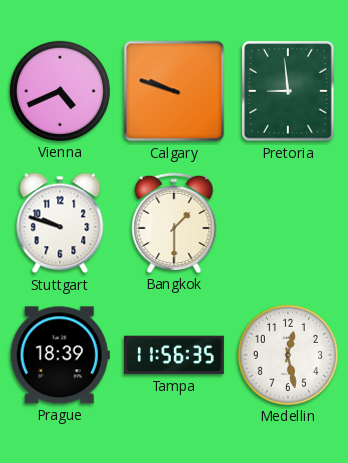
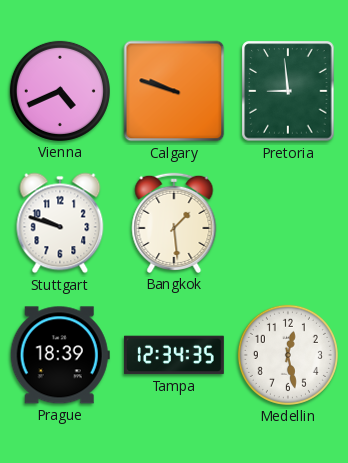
Bangkok: 1:30 -> 1:29 (174, 223)
Tampa: 11:56 -> 12:34 (174, 355)
